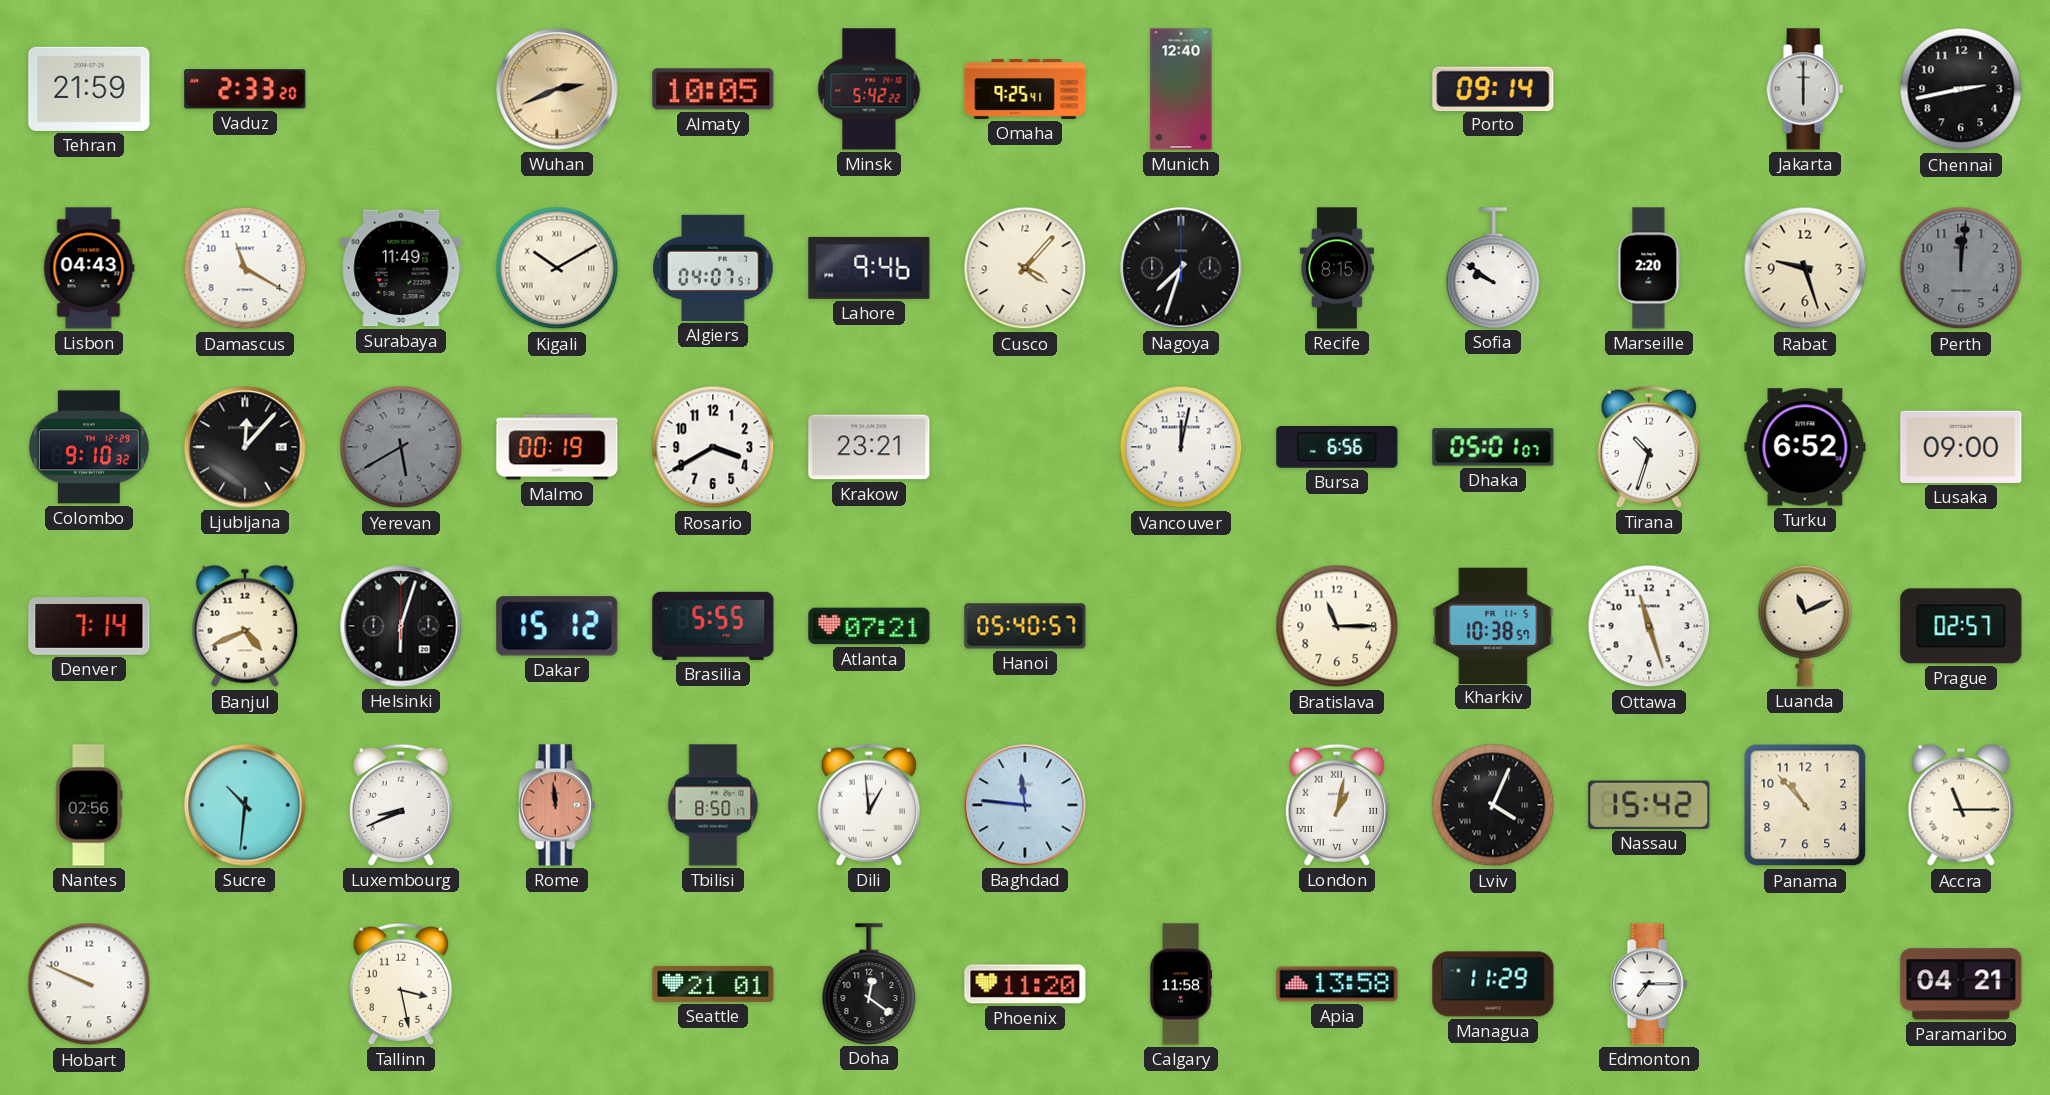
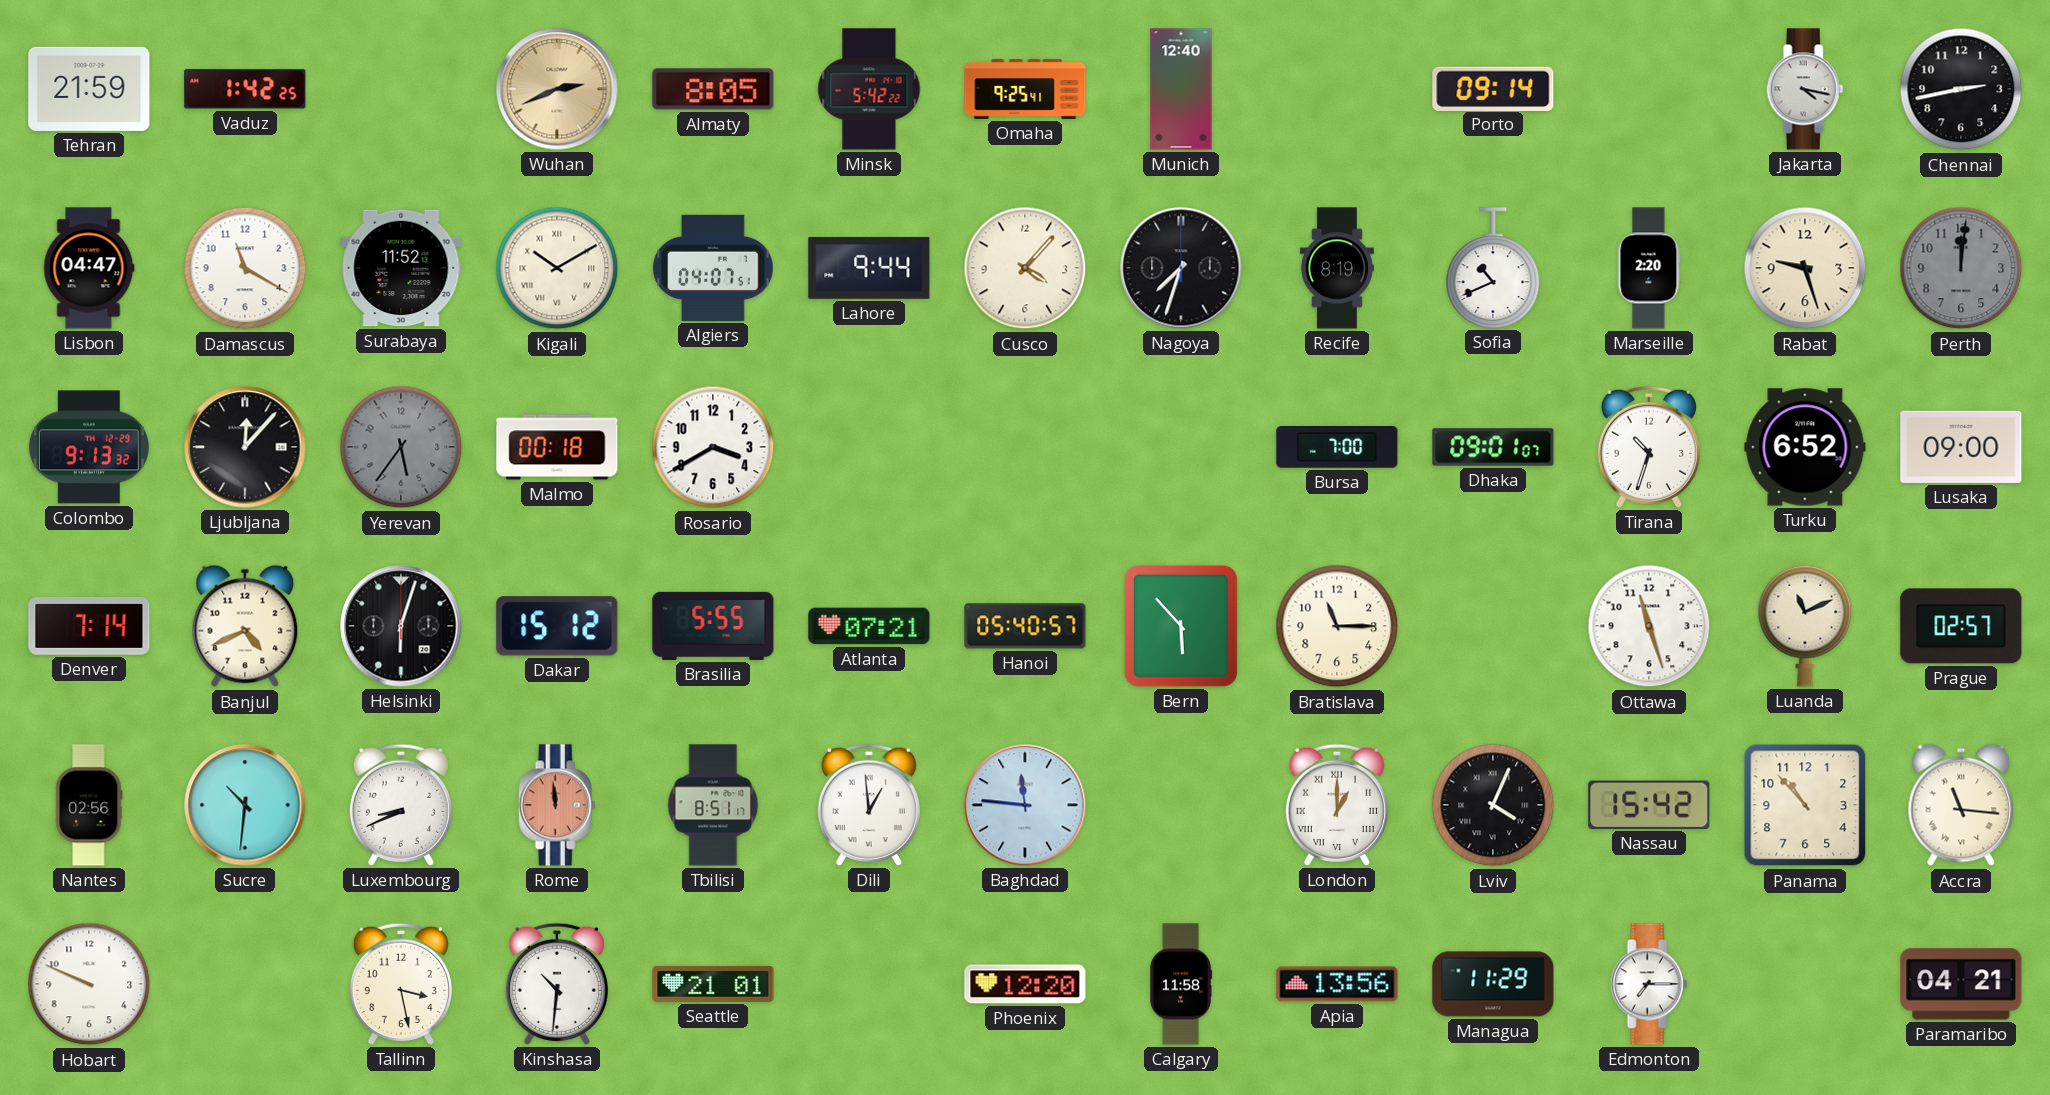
Vaduz: 2:33 -> 1:42 (245, 89)
Almaty: 10:05 -> 8:05 (713, 89)
Jakarta: 6:00 -> 4:17 (1805, 89)
Lisbon: 04:43 -> 04:47 (89, 268)
Surabaya: 11:49 -> 11:52 (401, 268)
Lahore: 9:46 -> 9:44 (869, 268)
Recife: 8:15 -> 8:19 (1337, 268)
Sofia: 9:51 -> 10:41 (1493, 268)
Colombo: 9:10 -> 9:13 (89, 447)
Yerevan: 5:40 -> 5:36 (401, 447)
Malmo: 00:19 -> 00:18 (557, 447)
Krakow: 23:21 -> none (869, 447)
Vancouver: 12:02 -> none (1181, 447)
Bursa: 6:56 -> 7:00 (1337, 447)
Dhaka: 05:01 -> 09:01 (1493, 447)
Bern: none -> 5:53 (1182, 627)
Kharkiv: 10:38 -> none (1493, 625)
Tbilisi: 8:50 -> 8:51 (713, 805)
London: 1:02 -> 1:00 (1337, 805)
Accra: 11:15 -> 11:16 (1961, 805)
Kinshasa: none -> 10:31 (557, 984)
Doha: 12:21 -> none (869, 984)
Phoenix: 11:20 -> 12:20 (1025, 984)
Apia: 13:58 -> 13:56 (1337, 984)
